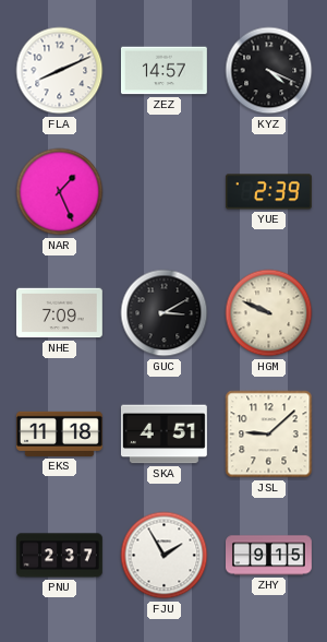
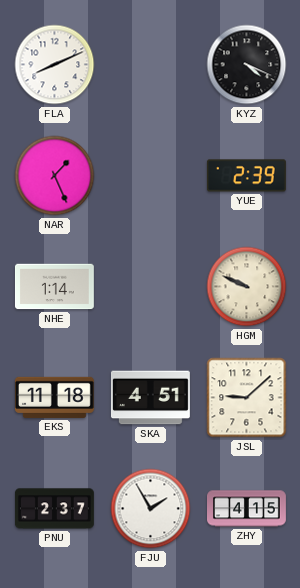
ZEZ: 14:57 -> none (163, 71)
NHE: 7:09 -> 1:14 (54, 287)
GUC: 3:10 -> none (165, 313)
ZHY: 9:15 -> 4:15 (247, 509)
